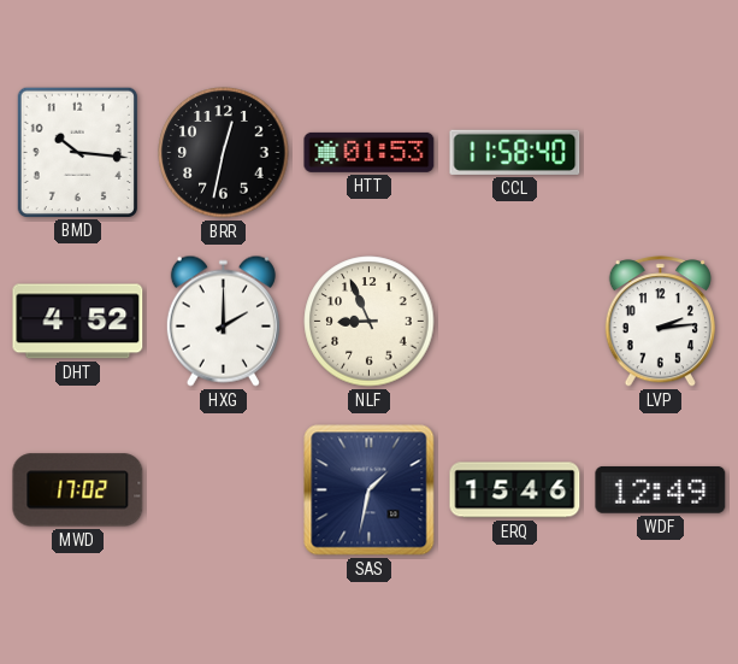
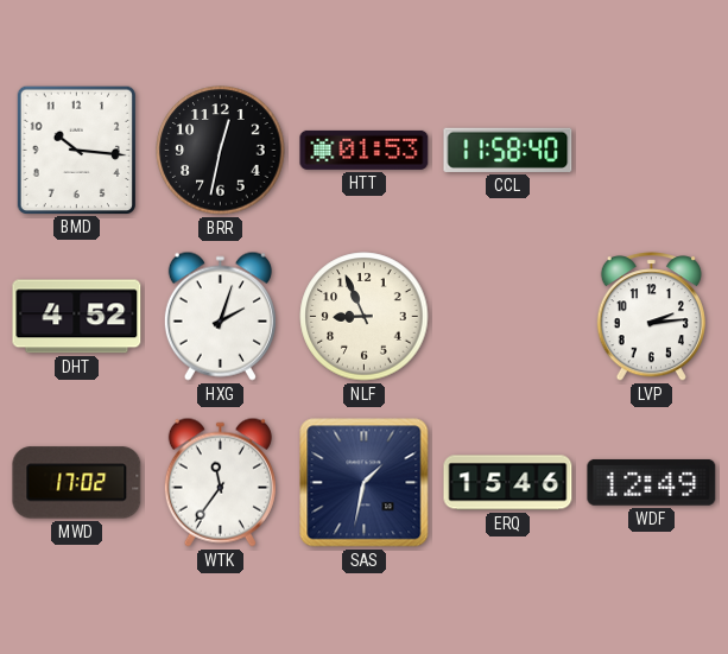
HXG: 2:00 -> 2:03 (220, 316)
WTK: none -> 11:36 (220, 482)
